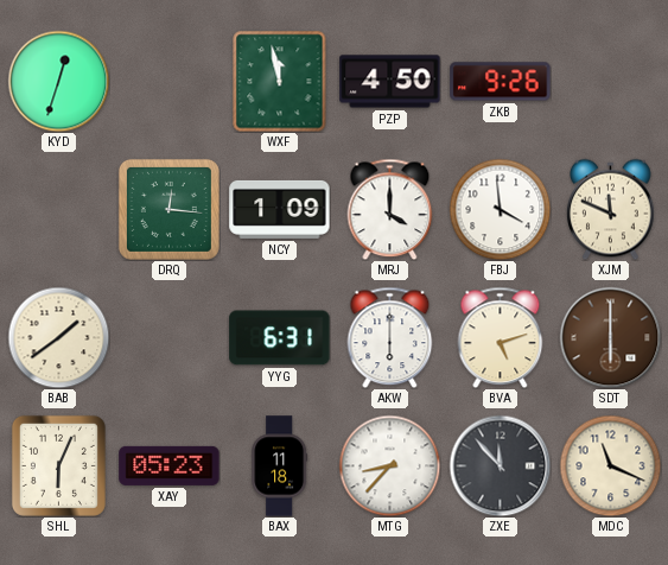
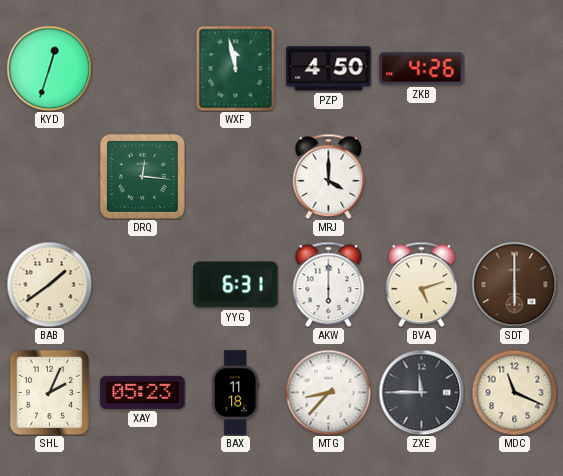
ZKB: 9:26 -> 4:26 (422, 69)
NCY: 1:09 -> none (280, 209)
FBJ: 3:59 -> none (500, 209)
XJM: 11:49 -> none (611, 209)
SHL: 6:04 -> 2:04 (49, 392)
ZXE: 11:53 -> 11:45 (421, 392)
